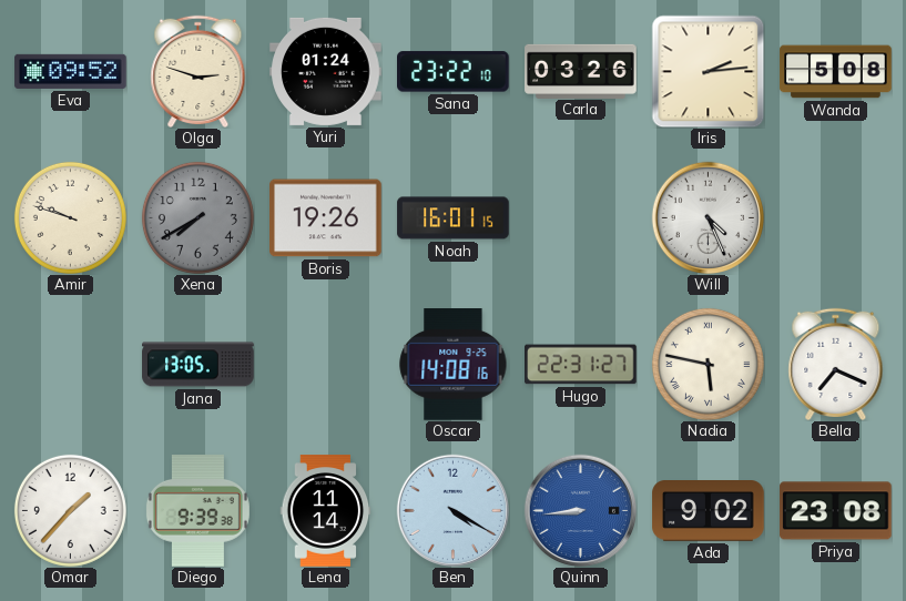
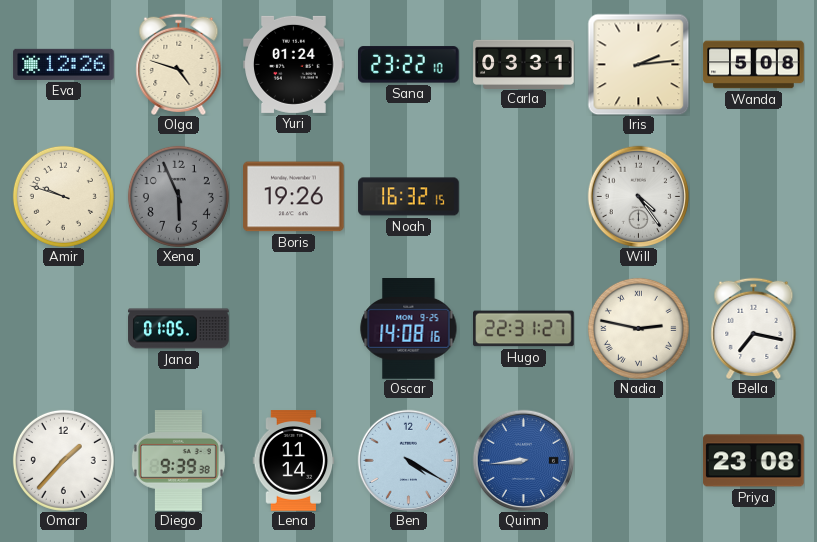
Eva: 09:52 -> 12:26 (64, 64)
Olga: 2:48 -> 4:48 (179, 64)
Carla: 03:26 -> 03:31 (524, 64)
Xena: 7:40 -> 5:56 (178, 196)
Noah: 16:01 -> 16:32 (409, 197)
Will: 4:26 -> 4:24 (638, 196)
Jana: 13:05 -> 01:05 (179, 329)
Nadia: 5:47 -> 2:47 (638, 328)
Bella: 7:19 -> 7:17 (754, 328)
Ada: 9:02 -> none (709, 511)
